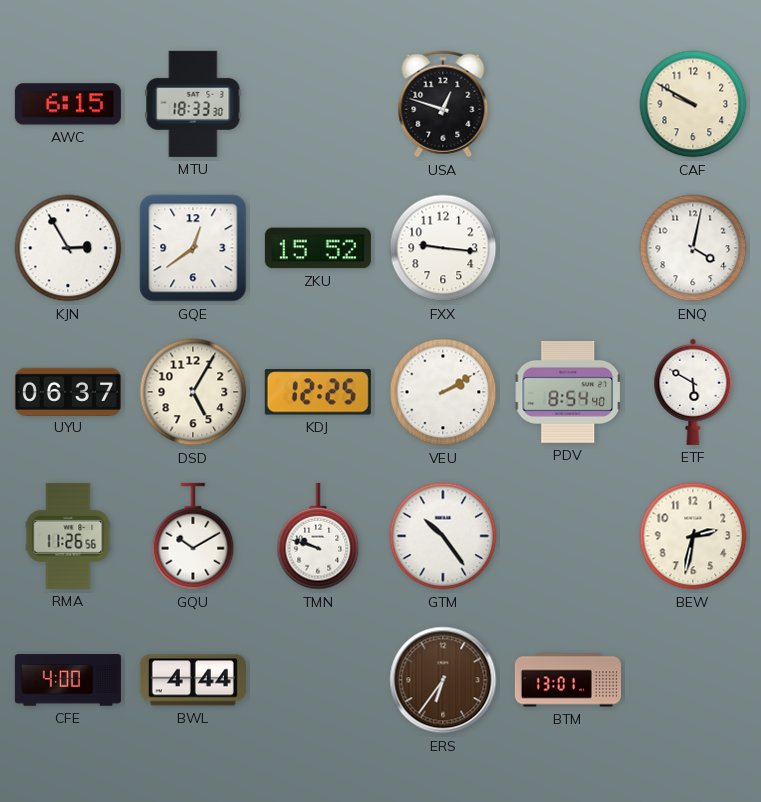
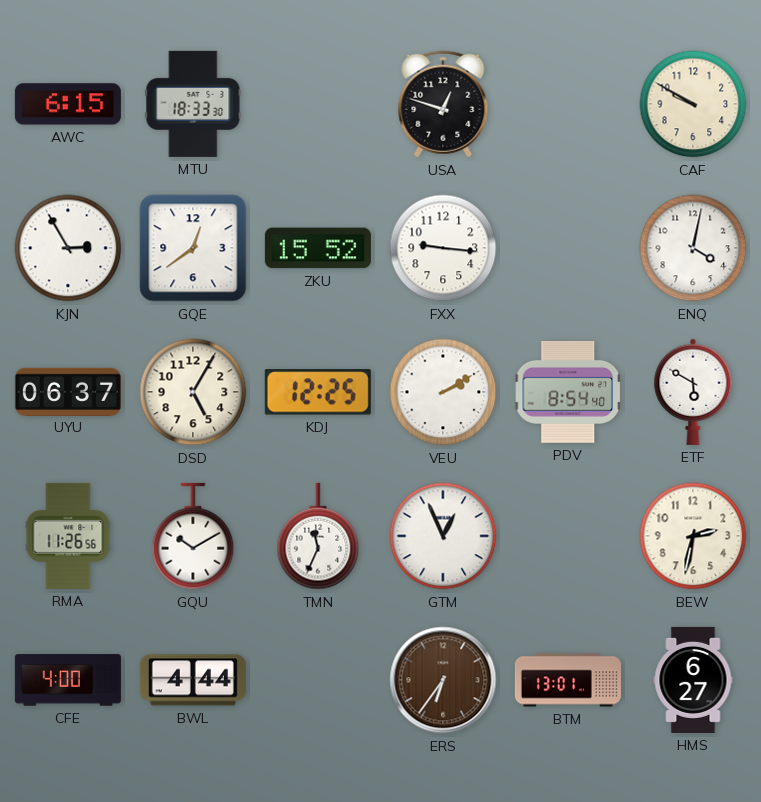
TMN: 9:48 -> 11:34 (318, 536)
GTM: 10:24 -> 12:56 (443, 536)
HMS: none -> 6:27 (693, 680)
